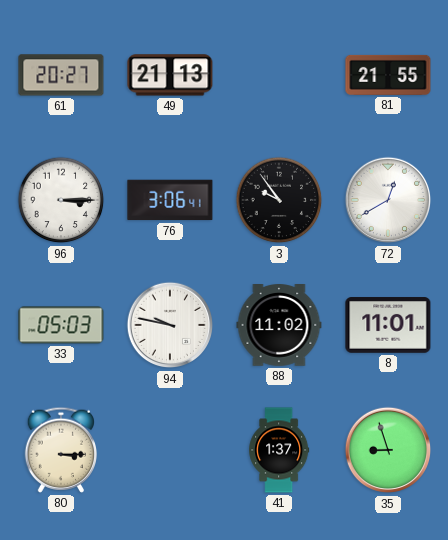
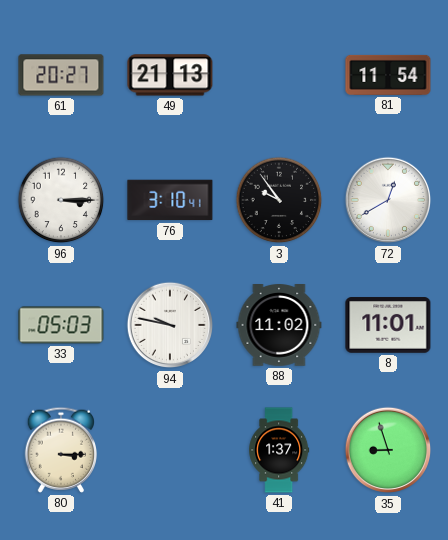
81: 21:55 -> 11:54 (388, 75)
76: 3:06 -> 3:10 (170, 200)
